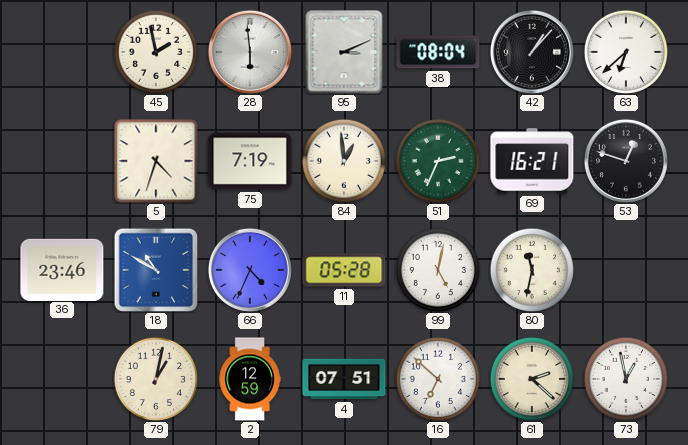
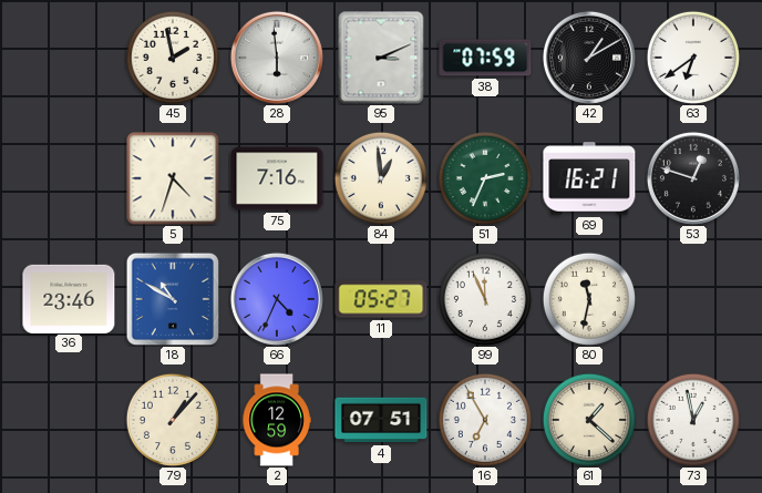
38: 08:04 -> 07:59 (485, 58)
42: 1:07 -> 1:10 (589, 58)
63: 6:38 -> 6:39 (693, 58)
75: 7:19 -> 7:16 (277, 178)
11: 05:28 -> 05:27 (381, 299)
99: 5:02 -> 11:56 (485, 299)
79: 1:02 -> 1:07 (173, 420)
16: 6:52 -> 6:55 (485, 420)
61: 2:22 -> 1:22 (589, 420)
